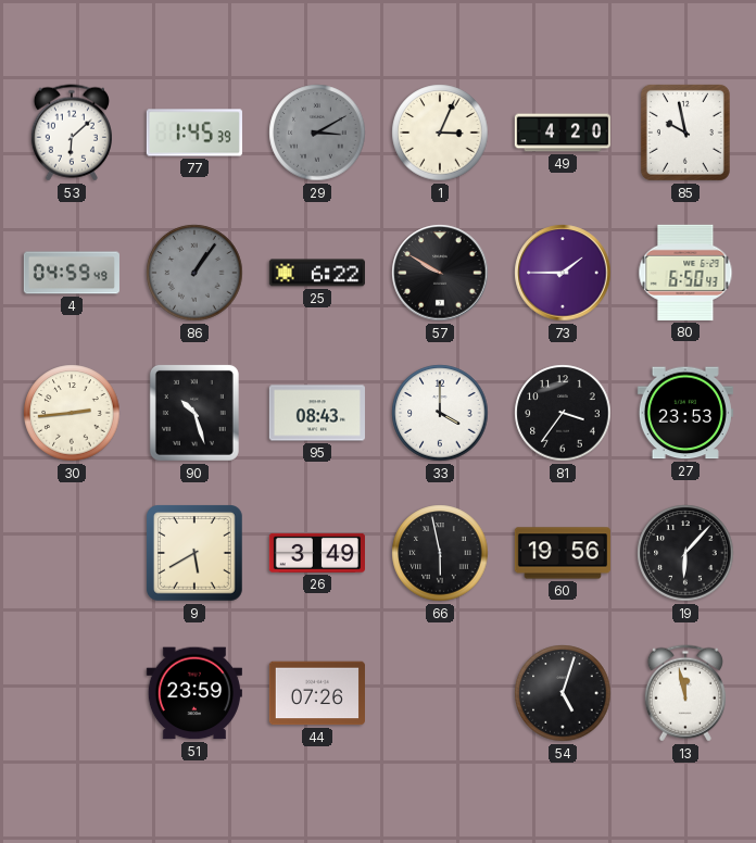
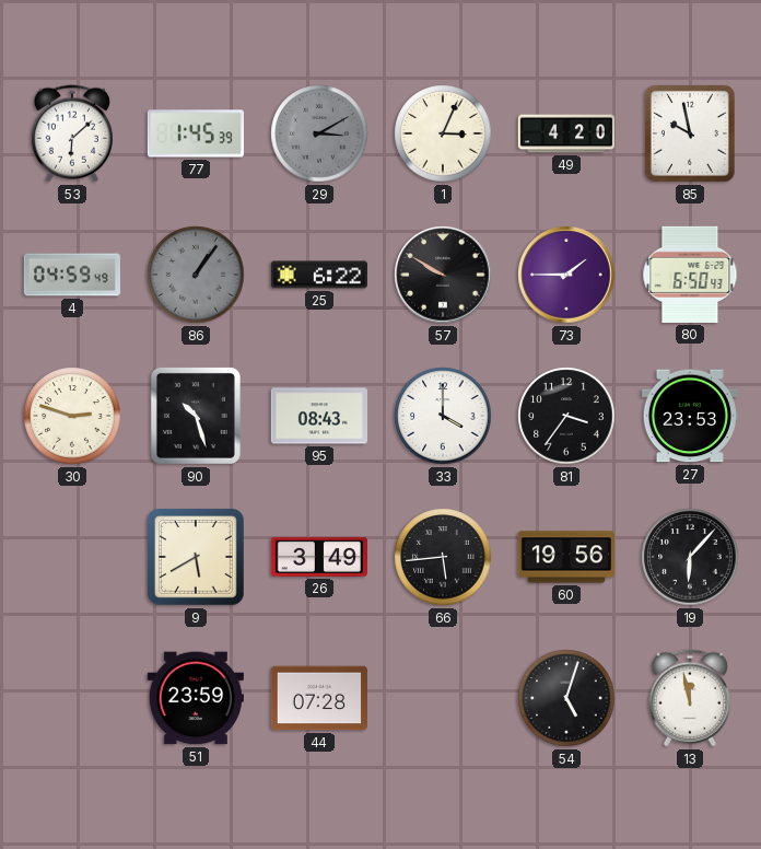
30: 2:44 -> 2:48 (72, 416)
66: 5:58 -> 5:44 (443, 557)
44: 07:26 -> 07:28 (319, 698)
